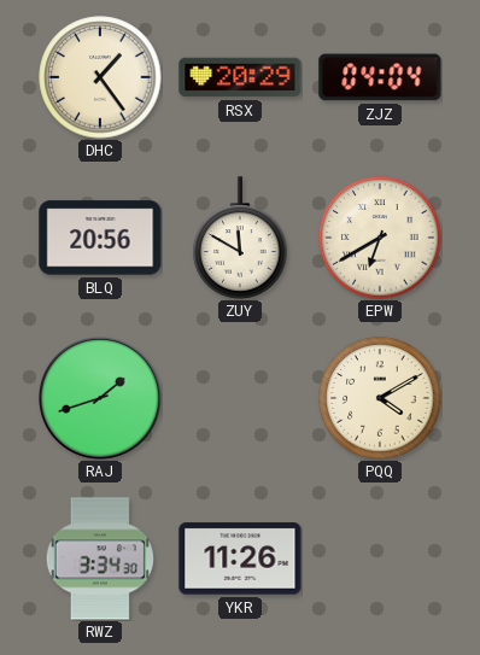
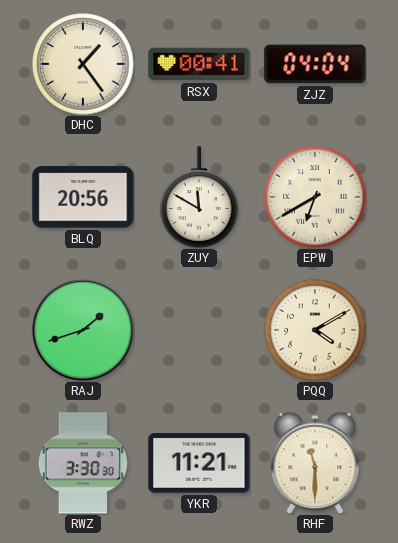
RSX: 20:29 -> 00:41 (199, 64)
RWZ: 3:34 -> 3:30 (83, 463)
YKR: 11:26 -> 11:21 (199, 463)
RHF: none -> 11:30 (315, 463)
